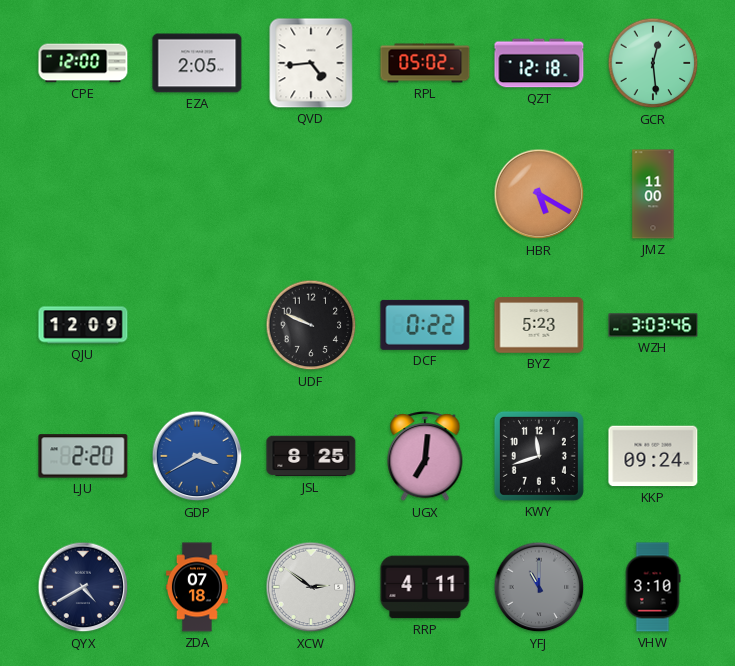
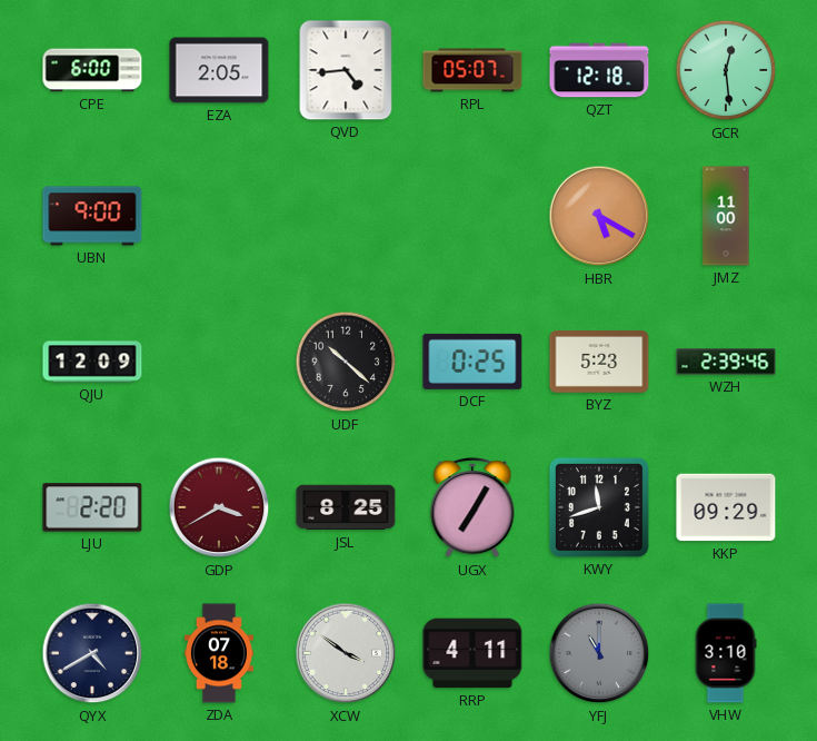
CPE: 12:00 -> 6:00 (92, 70)
RPL: 05:02 -> 05:07 (472, 70)
UBN: none -> 9:00 (92, 216)
UDF: 9:49 -> 10:22 (346, 362)
DCF: 0:22 -> 0:25 (472, 362)
WZH: 3:03 -> 2:39 (726, 362)
GDP dial: blue -> burgundy (219, 507)
UGX: 7:01 -> 7:05 (472, 508)
KKP: 09:24 -> 09:29 (726, 507)
XCW: 2:51 -> 3:51 (346, 653)
